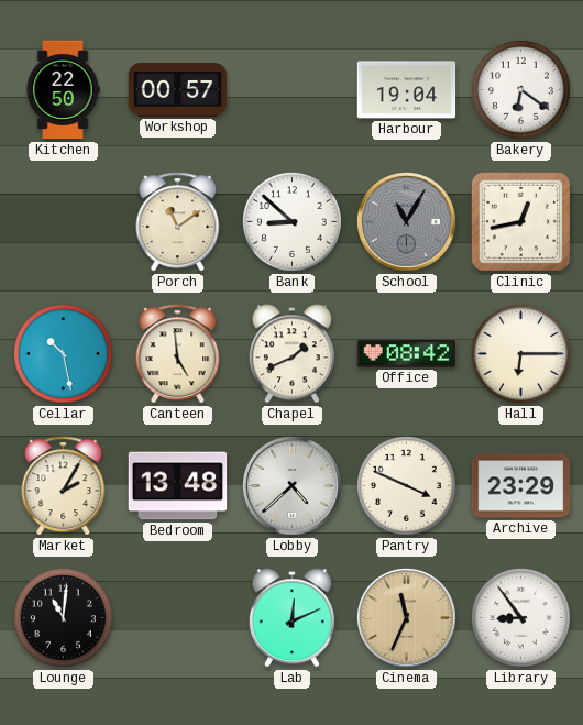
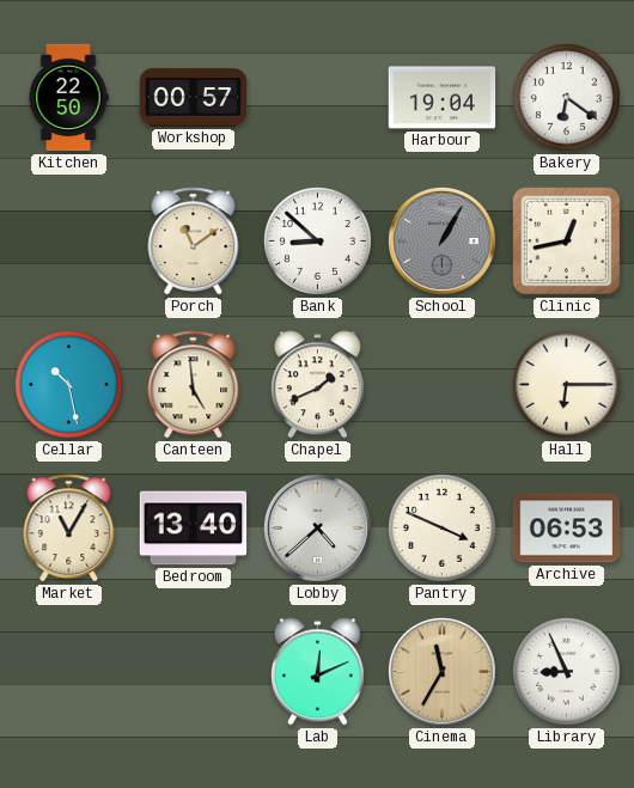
School: 11:05 -> 1:05 (441, 240)
Office: 08:42 -> none (407, 354)
Market: 2:05 -> 11:05 (69, 529)
Bedroom: 13:48 -> 13:40 (194, 529)
Archive: 23:29 -> 06:53 (567, 529)
Lounge: 11:01 -> none (63, 617)
Cinema: 11:34 -> 11:35 (441, 671)
Library: 8:54 -> 8:56 (566, 671)
